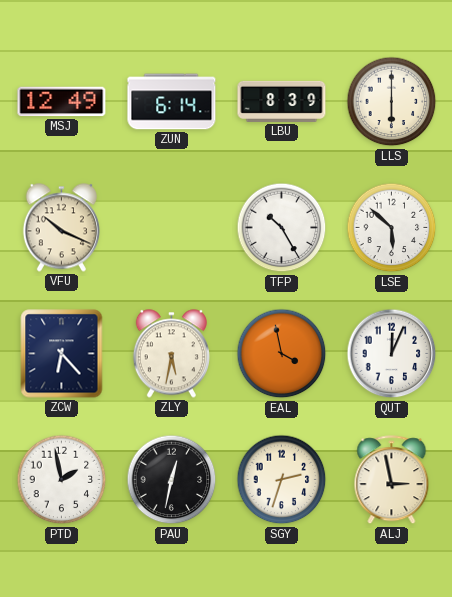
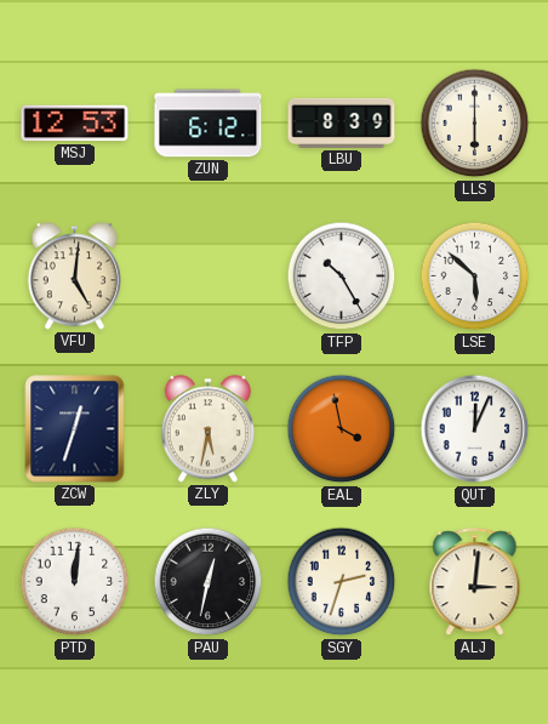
MSJ: 12:49 -> 12:53 (75, 124)
ZUN: 6:14 -> 6:12 (209, 124)
VFU: 10:19 -> 5:01 (74, 277)
ZCW: 6:23 -> 12:33 (75, 429)
PTD: 1:58 -> 12:01 (75, 582)
ALJ: 2:58 -> 3:01 (475, 582)
